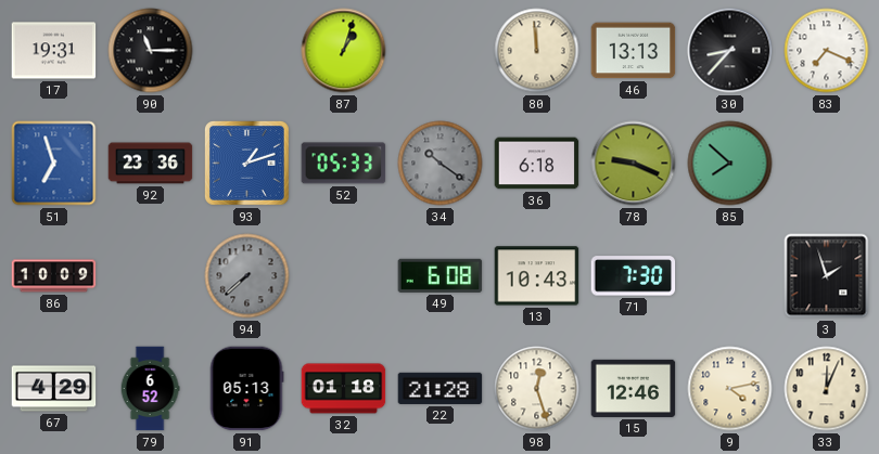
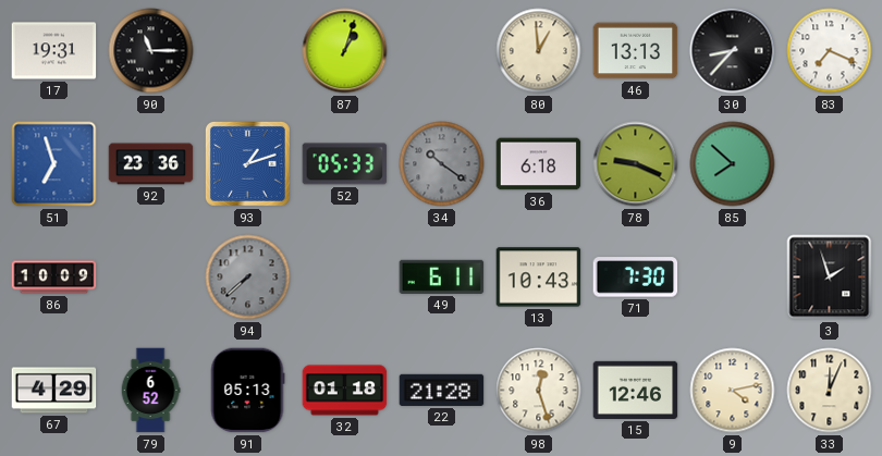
80: 11:59 -> 12:59 (539, 51)
49: 6:08 -> 6:11 (442, 276)
